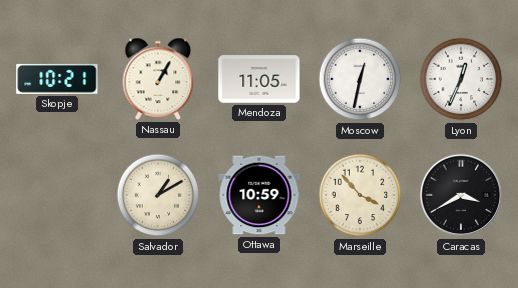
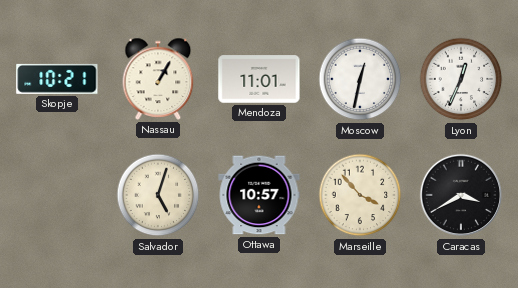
Mendoza: 11:05 -> 11:01 (259, 79)
Salvador: 1:10 -> 5:03 (158, 195)
Ottawa: 10:59 -> 10:57 (259, 195)
